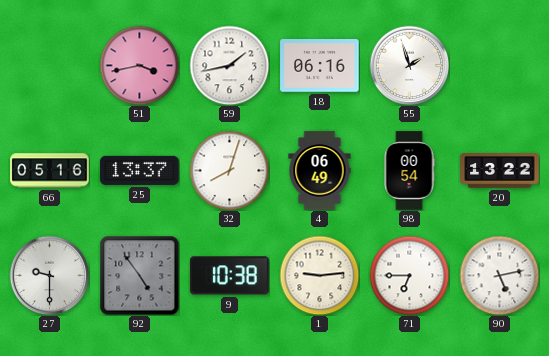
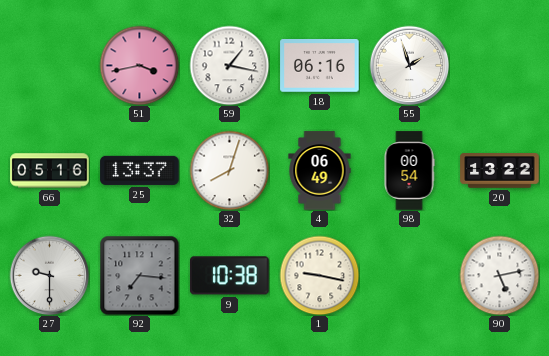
59: 1:43 -> 1:17 (229, 65)
92: 4:54 -> 7:16 (139, 275)
1: 9:14 -> 9:17 (319, 275)
71: 6:45 -> none (409, 275)
